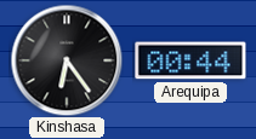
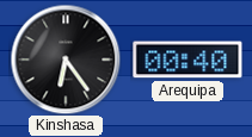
Arequipa: 00:44 -> 00:40 (188, 60)
